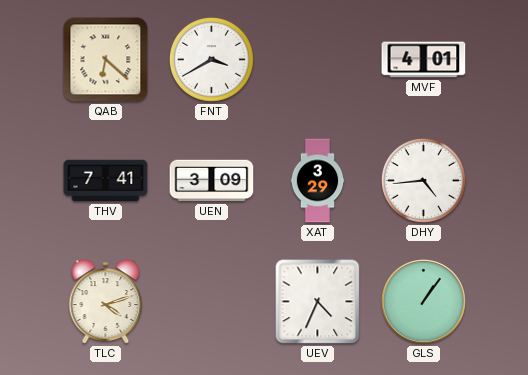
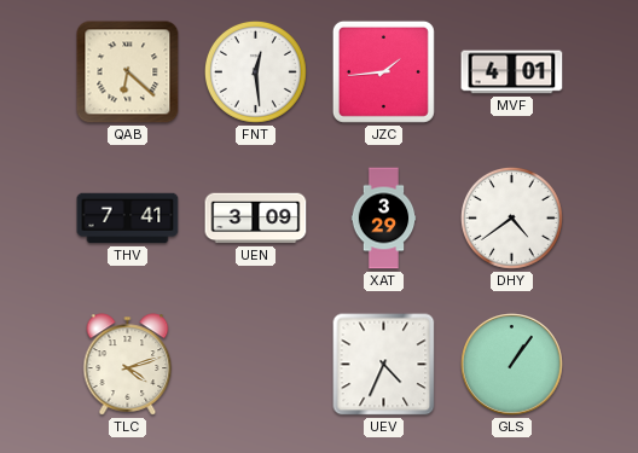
FNT: 3:40 -> 12:29 (255, 71)
JZC: none -> 1:44 (383, 71)
DHY: 4:44 -> 4:39 (511, 217)
